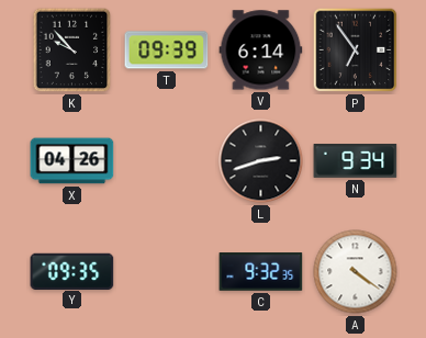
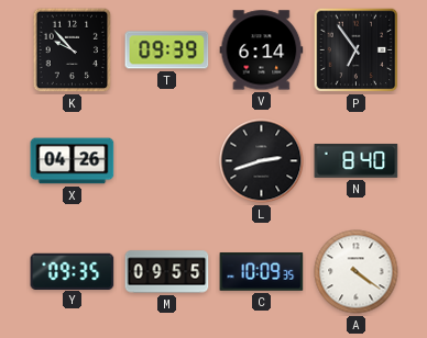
N: 9:34 -> 8:40 (357, 161)
M: none -> 09:55 (167, 272)
C: 9:32 -> 10:09 (262, 272)
